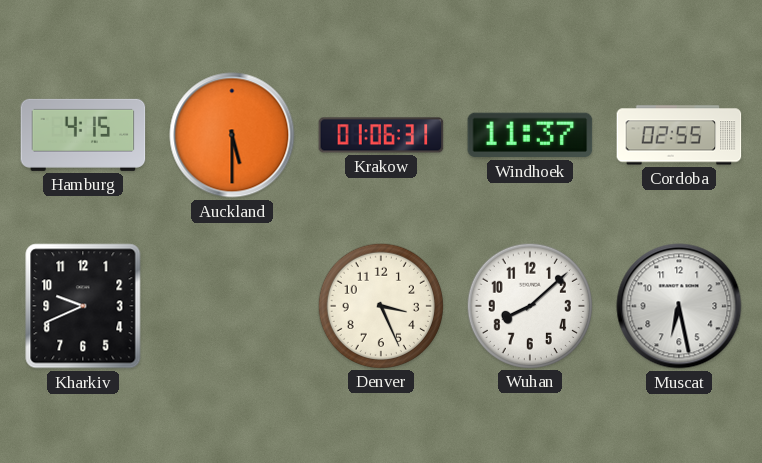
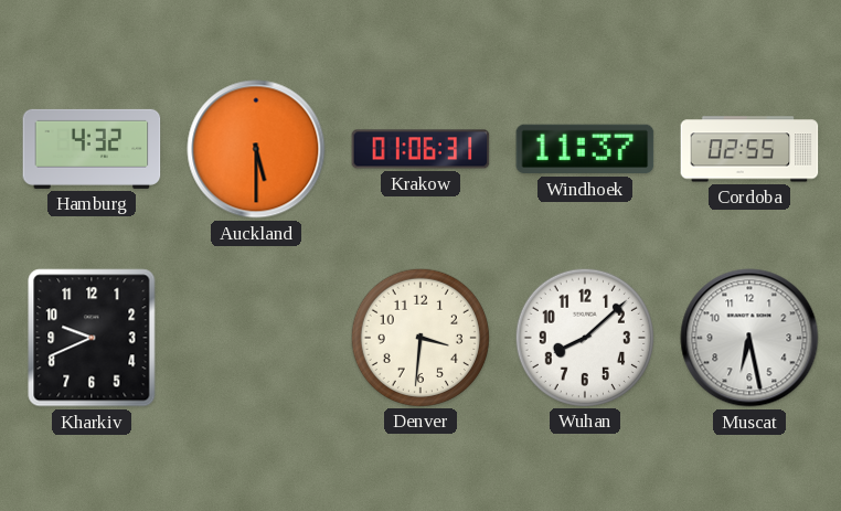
Hamburg: 4:15 -> 4:32 (92, 149)
Denver: 3:26 -> 3:31 (419, 337)
